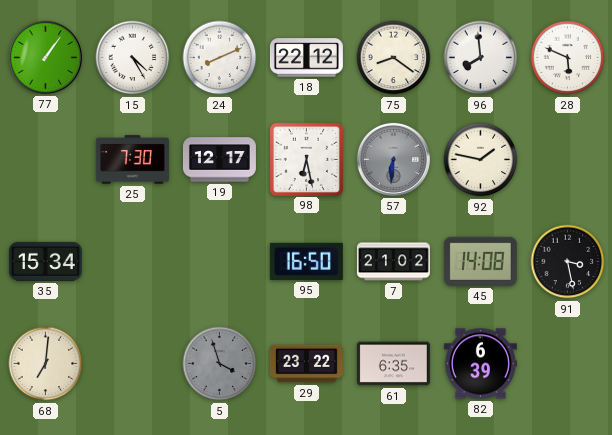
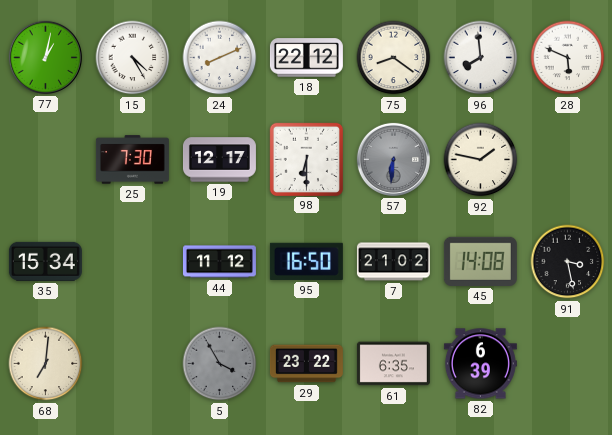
77: 1:06 -> 1:02 (45, 57)
98: 6:28 -> 6:30 (306, 159)
44: none -> 11:12 (219, 262)
5: 3:57 -> 3:55 (220, 364)
